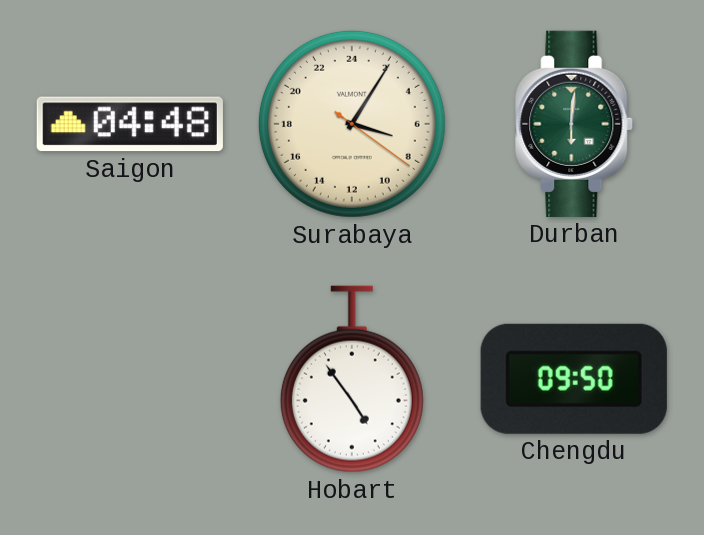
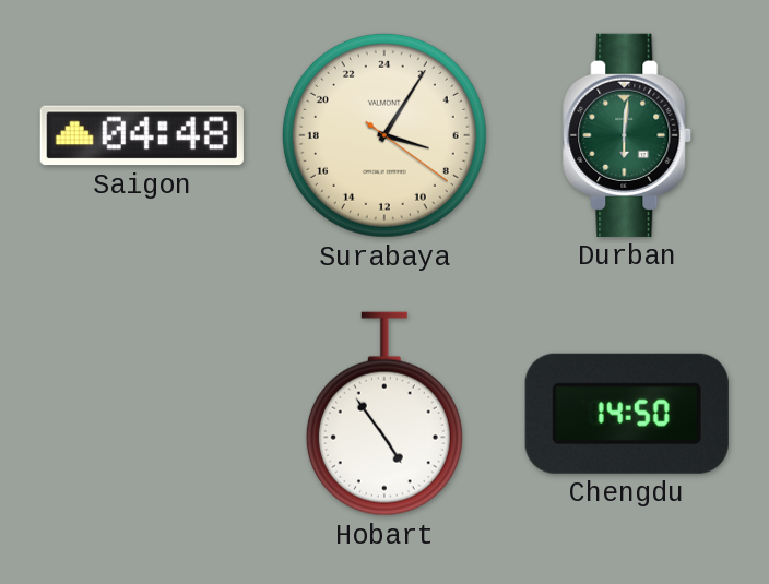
Chengdu: 09:50 -> 14:50 (627, 414)
